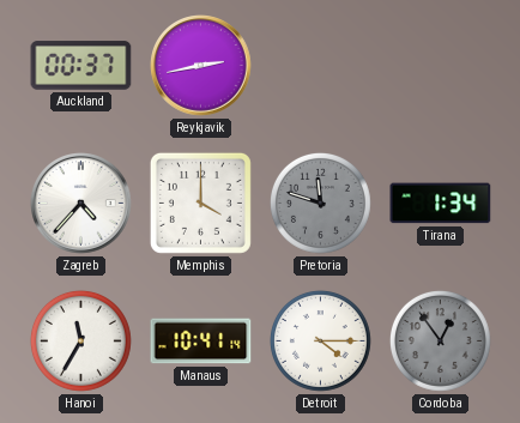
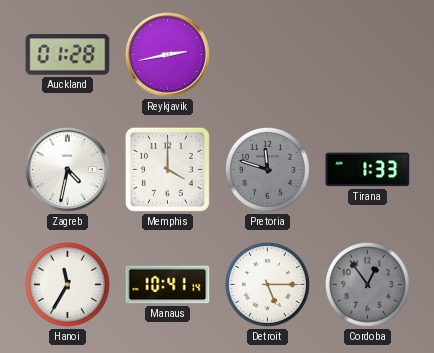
Auckland: 00:37 -> 01:28 (68, 55)
Zagreb: 4:37 -> 4:32 (68, 170)
Tirana: 1:34 -> 1:33 (368, 170)
Detroit: 4:15 -> 5:15 (267, 284)
